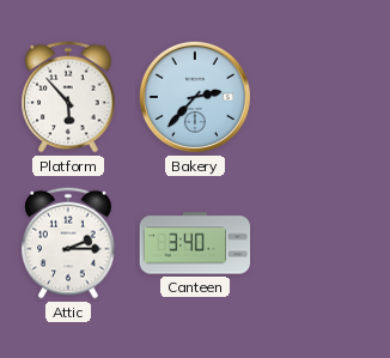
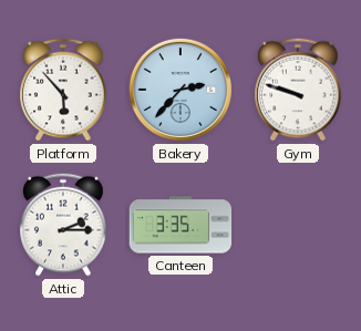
Gym: none -> 9:48 (298, 90)
Canteen: 3:40 -> 3:35 (180, 225)
